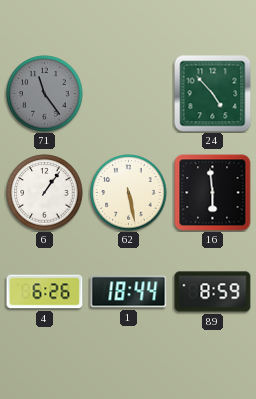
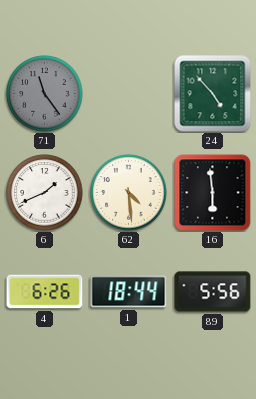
6: 1:06 -> 1:41 (45, 193)
62: 5:28 -> 4:29 (129, 193)
89: 8:59 -> 5:56 (213, 292)
